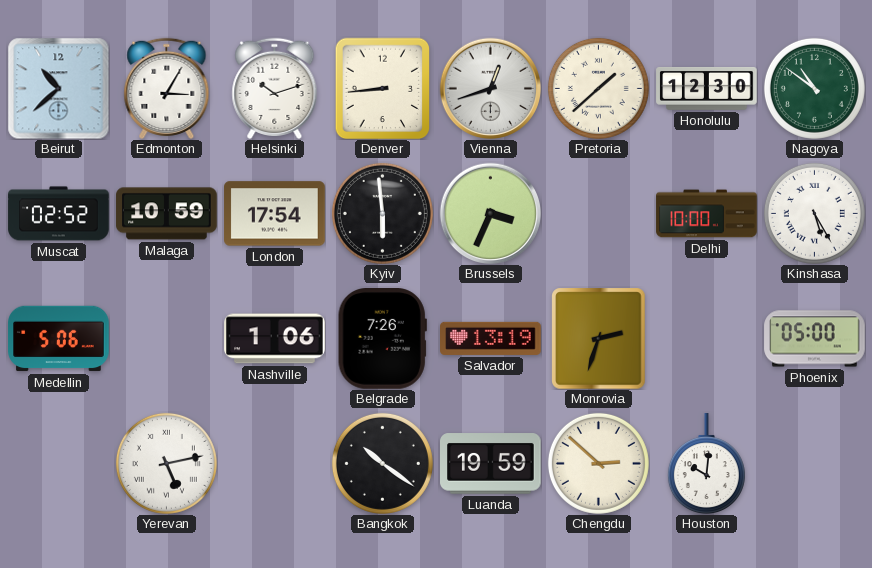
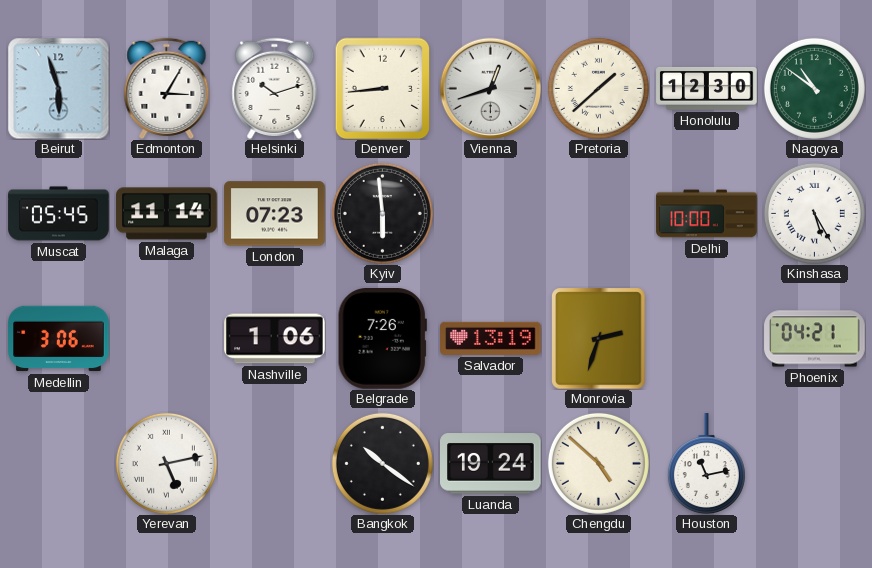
Beirut: 10:38 -> 5:57 (58, 88)
Muscat: 02:52 -> 05:45 (59, 214)
Malaga: 10:59 -> 11:14 (167, 214)
London: 17:54 -> 07:23 (275, 214)
Brussels: 3:34 -> none (490, 213)
Medellin: 5:06 -> 3:06 (59, 339)
Phoenix: 05:00 -> 04:21 (815, 339)
Luanda: 19:59 -> 19:24 (491, 464)
Chengdu: 2:52 -> 4:52 (598, 463)
Houston: 10:01 -> 11:13 (706, 464)
